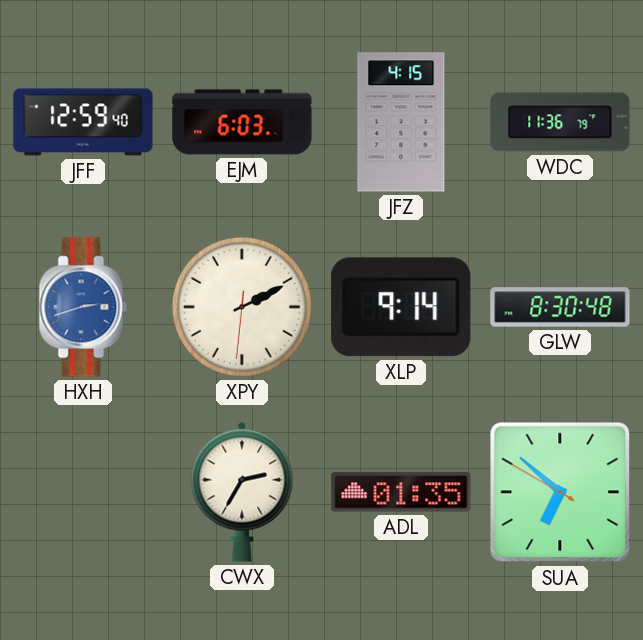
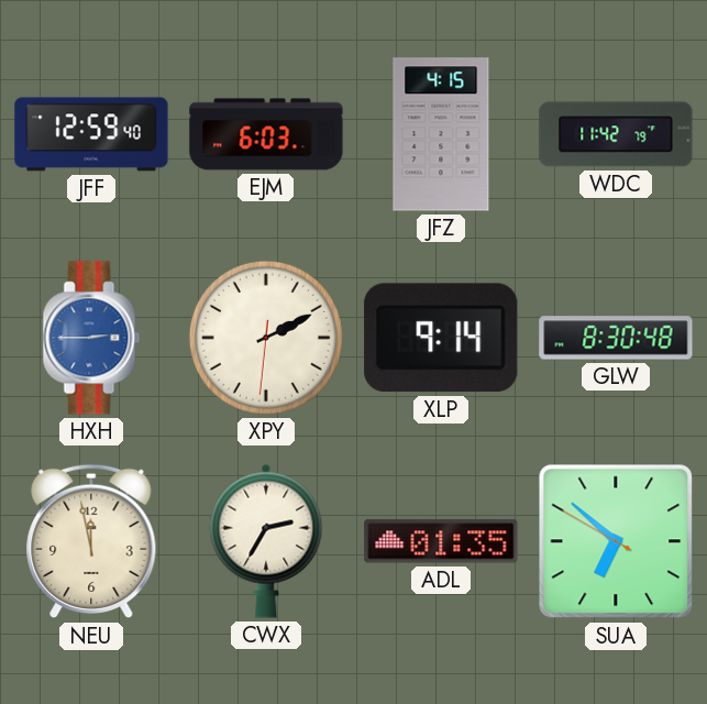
WDC: 11:36 -> 11:42 (616, 134)
HXH: 2:42 -> 2:45 (91, 338)
NEU: none -> 11:58 (91, 541)
